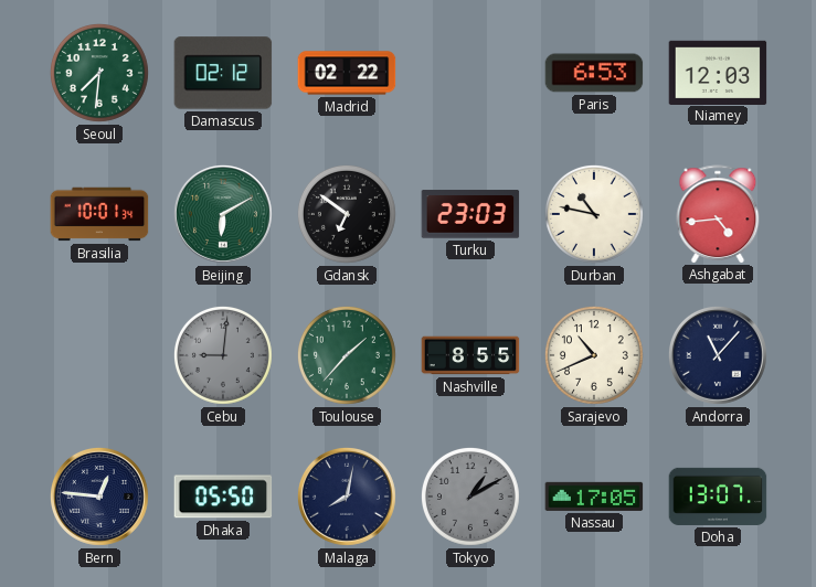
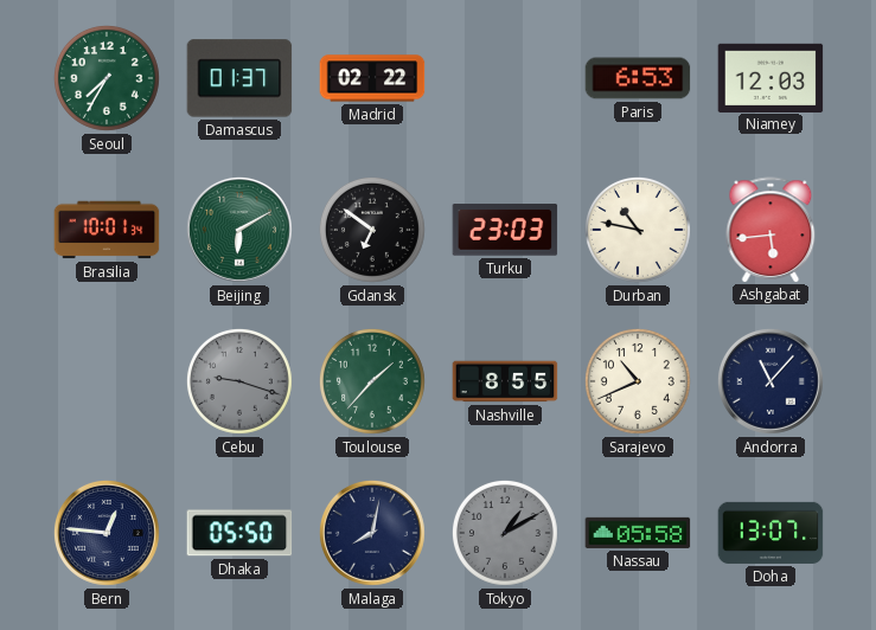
Seoul: 7:31 -> 7:35 (107, 78)
Damascus: 02:12 -> 01:37 (239, 78)
Ashgabat: 4:44 -> 5:44 (771, 230)
Cebu: 9:01 -> 9:18 (239, 381)
Nassau: 17:05 -> 05:58 (638, 533)
